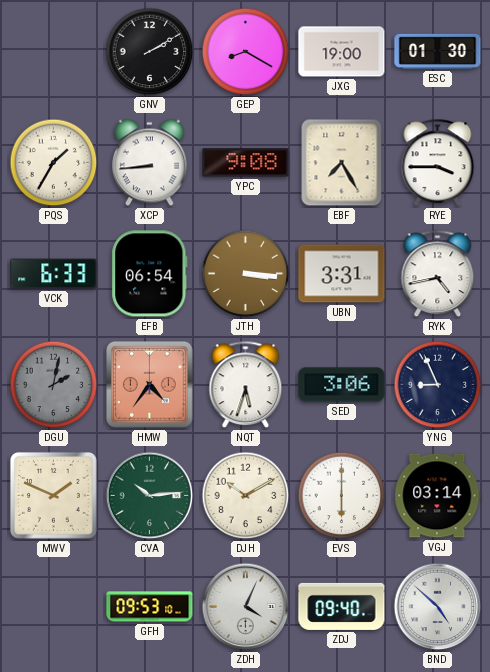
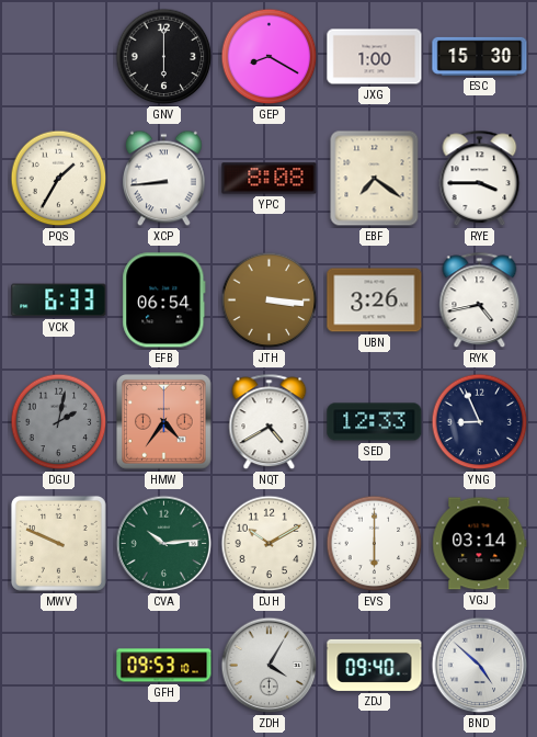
GNV: 2:10 -> 6:00 (164, 57)
JXG: 19:00 -> 1:00 (375, 57)
ESC: 01:30 -> 15:30 (480, 56)
YPC: 9:08 -> 8:08 (270, 179)
EBF: 7:25 -> 7:21 (375, 179)
UBN: 3:31 -> 3:26 (375, 301)
NQT: 5:33 -> 4:40 (270, 422)
SED: 3:06 -> 12:33 (375, 422)
MWV: 1:49 -> 9:49 (58, 543)
ZDH: 4:04 -> 4:05 (270, 666)
